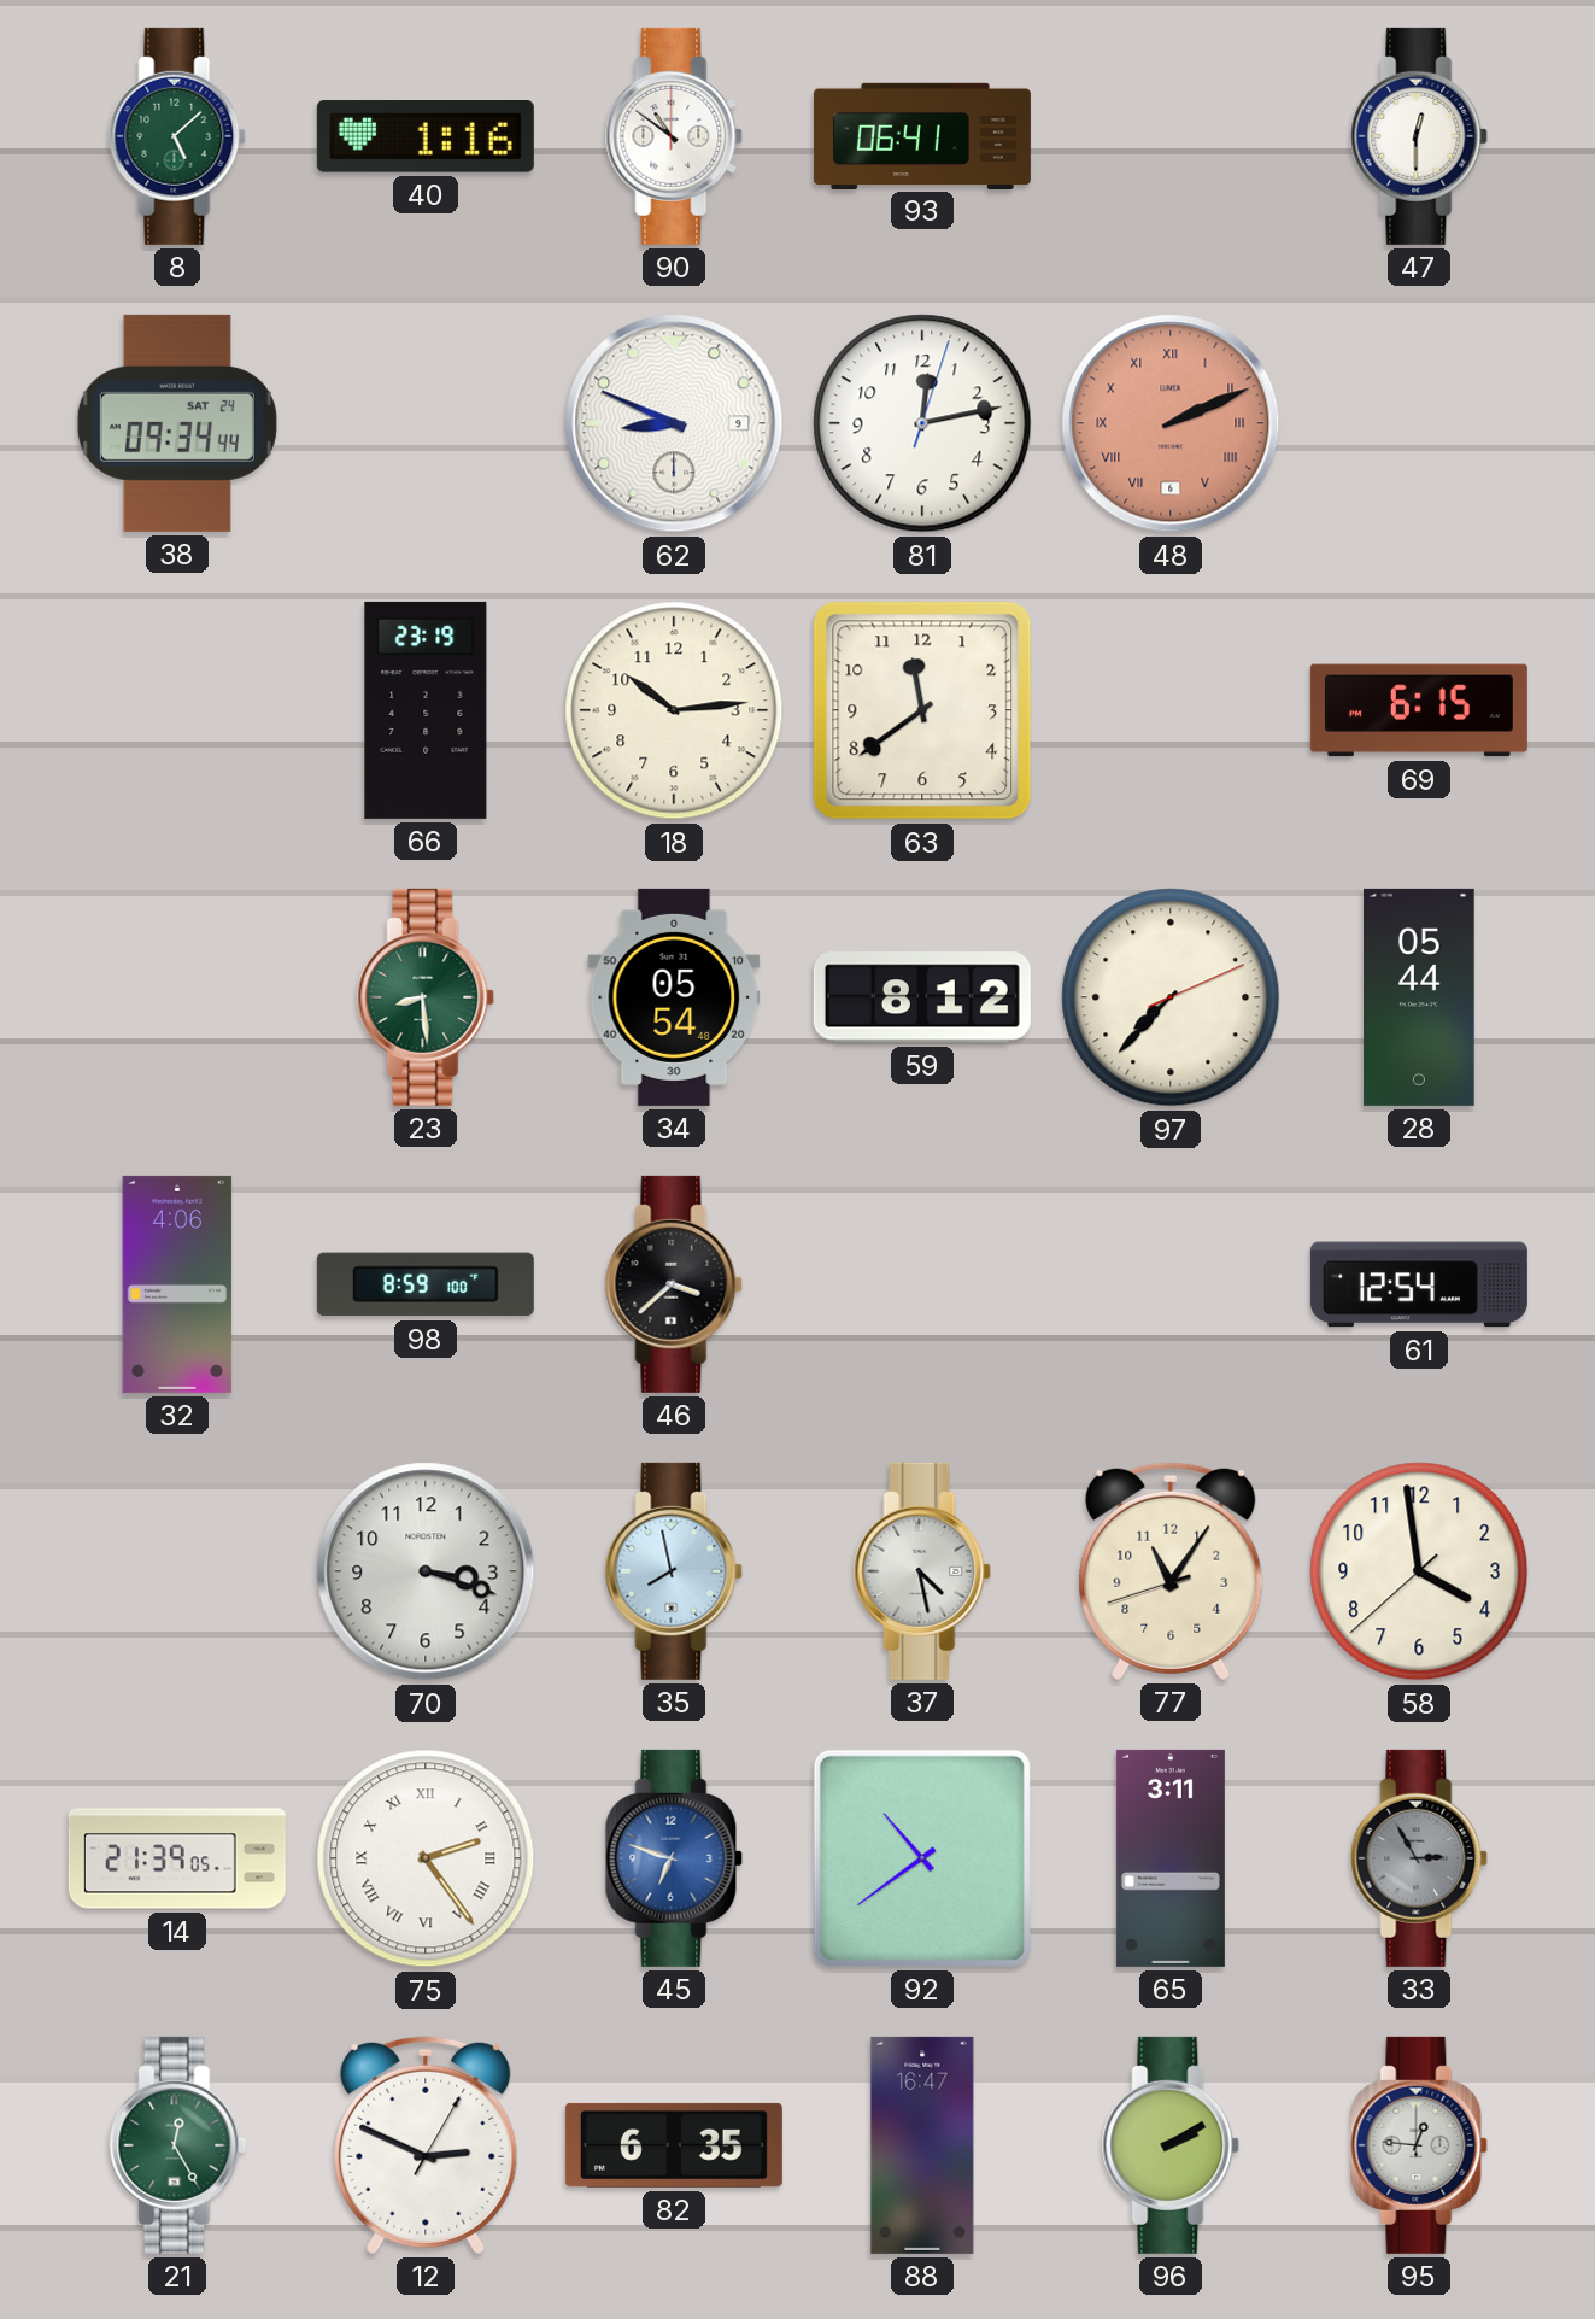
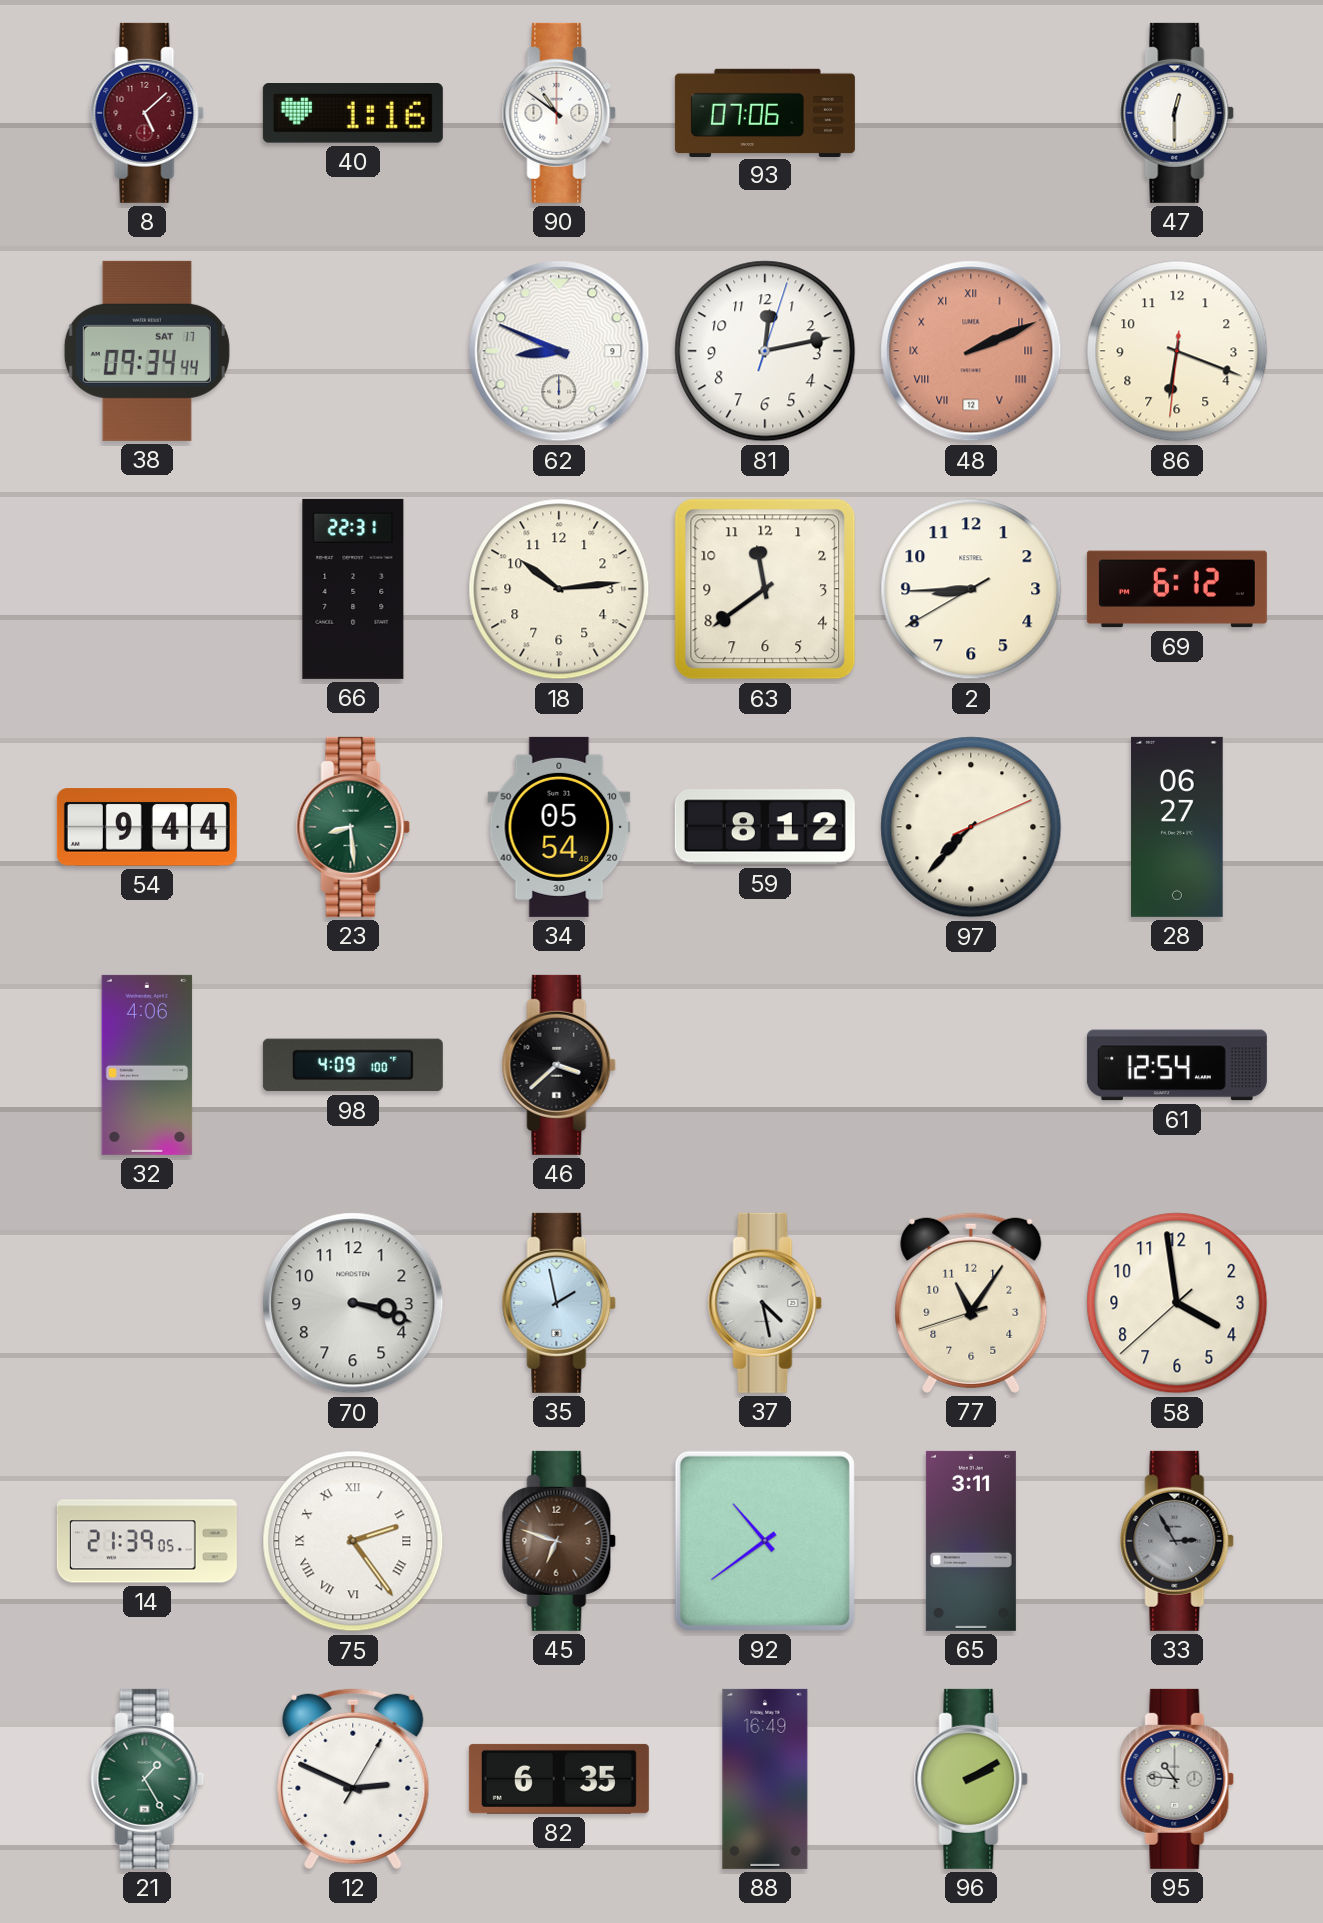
8 dial: green -> burgundy (147, 113)
93: 06:41 -> 07:06 (765, 112)
38 date: SAT 24 -> SAT 17 (147, 351)
48 date: 6 -> 12 (971, 351)
86: none -> 6:18 (1177, 351)
66: 23:19 -> 22:31 (353, 589)
2: none -> 8:44 (971, 589)
69: 6:15 -> 6:12 (1177, 589)
54: none -> 9:44 (147, 827)
28: 05:44 -> 06:27 (1177, 827)
98: 8:59 -> 4:09 (353, 1065)
35: 7:58 -> 1:58 (559, 1303)
45 dial: blue -> brown (559, 1541)
21: 12:25 -> 1:25 (147, 1779)
88: 16:47 -> 16:49 (765, 1779)
95: 12:46 -> 10:46 (1177, 1779)
